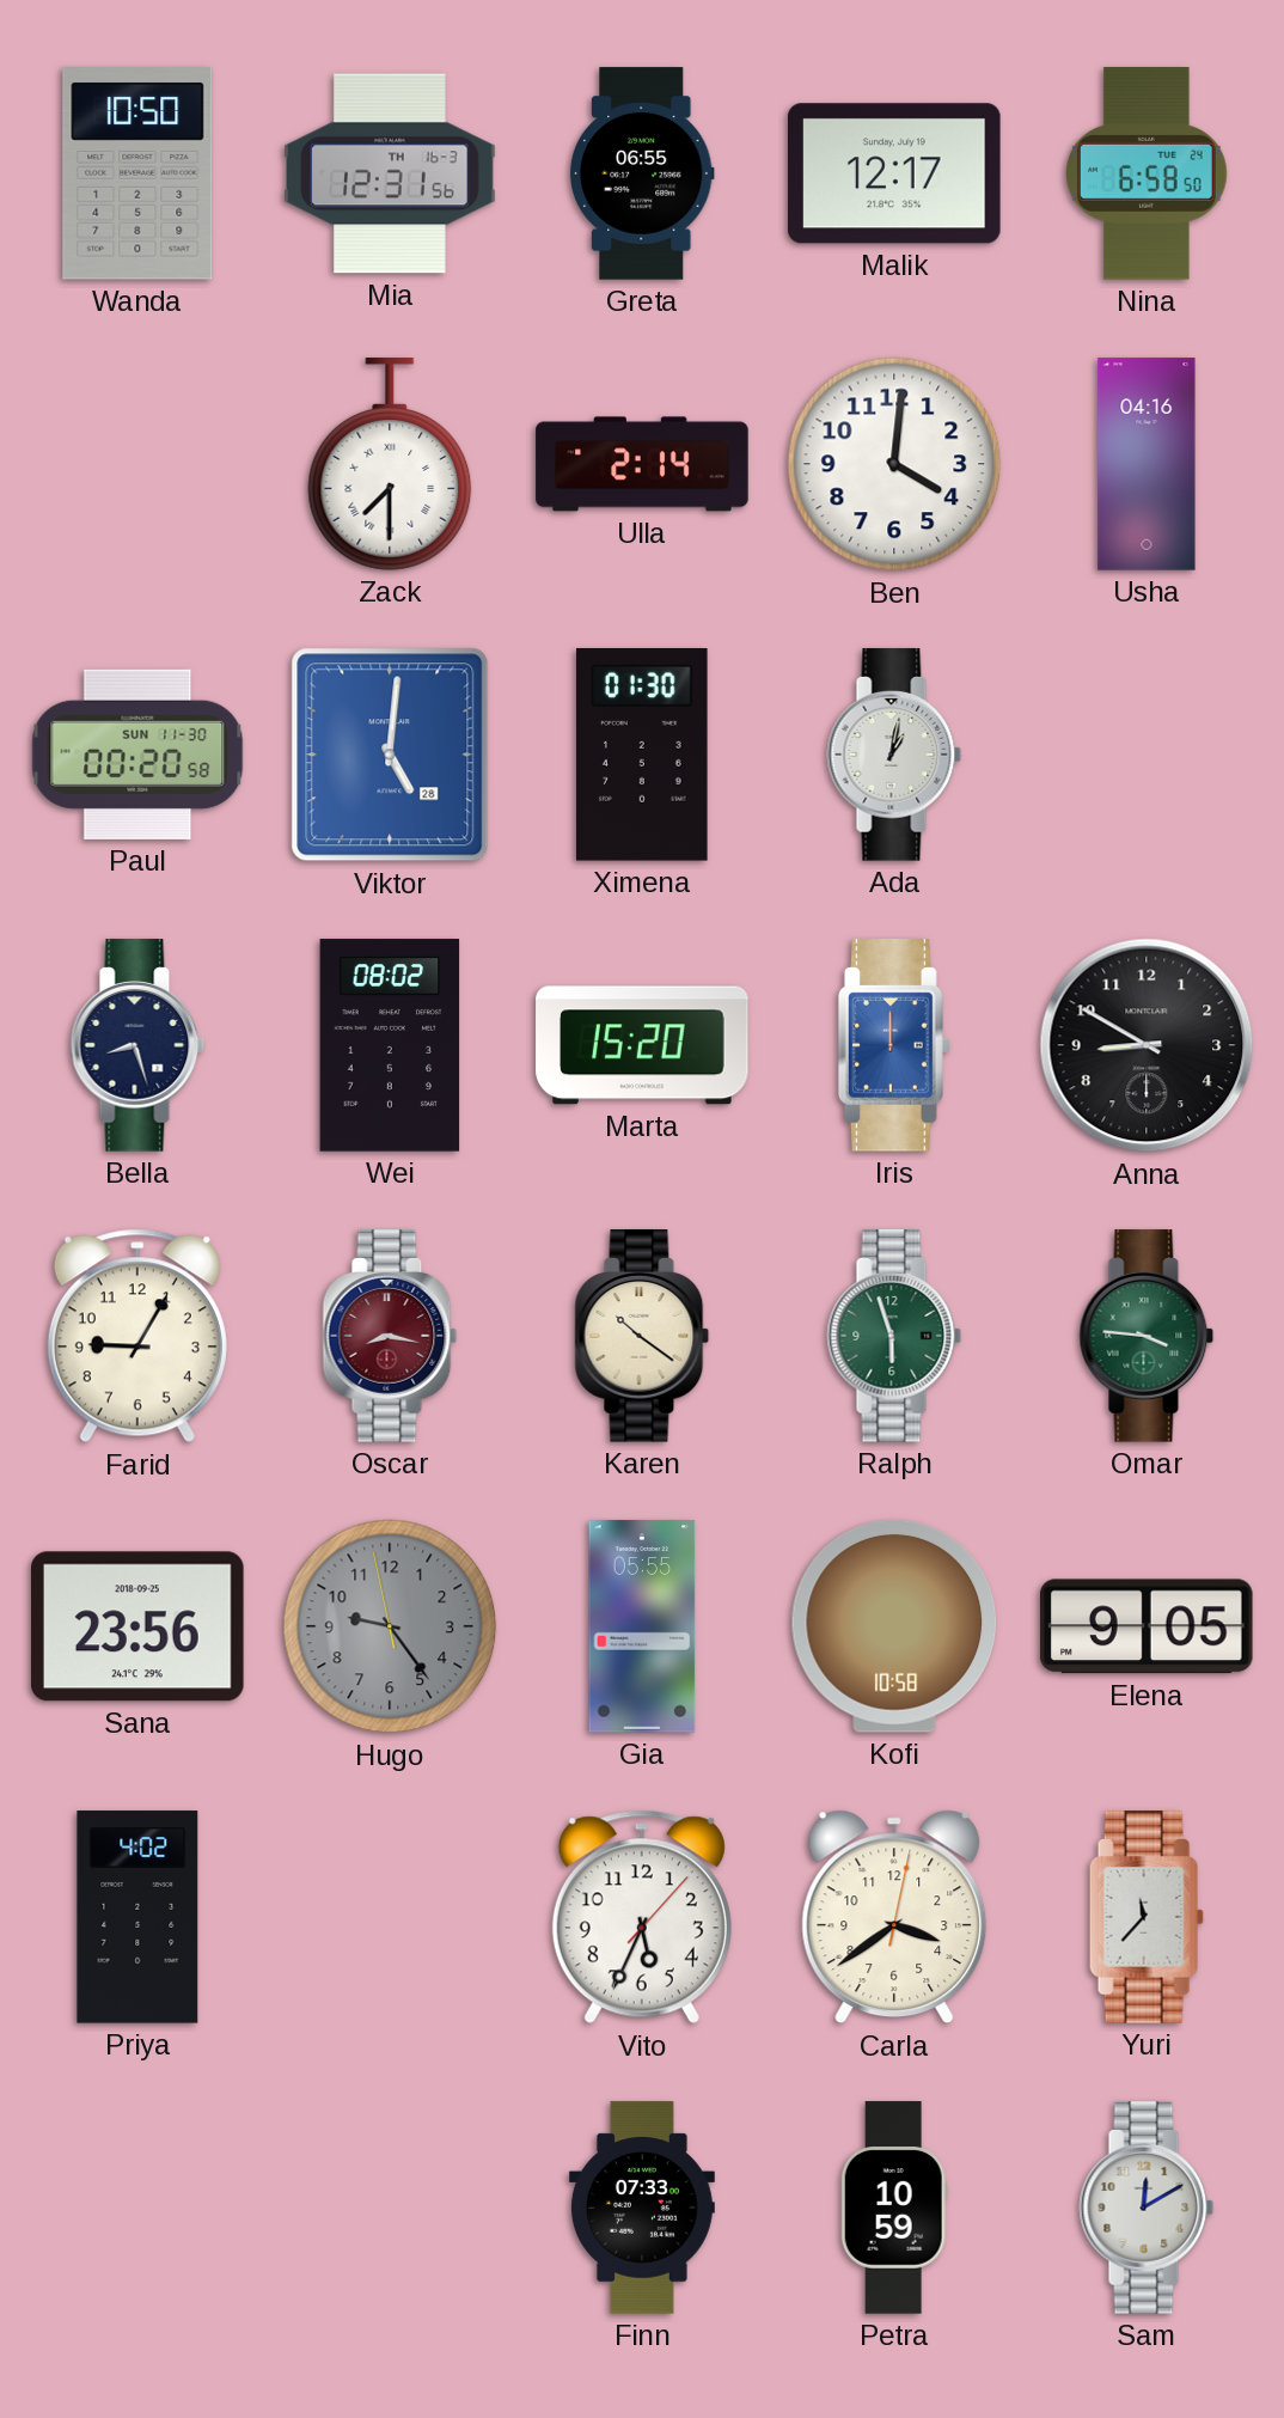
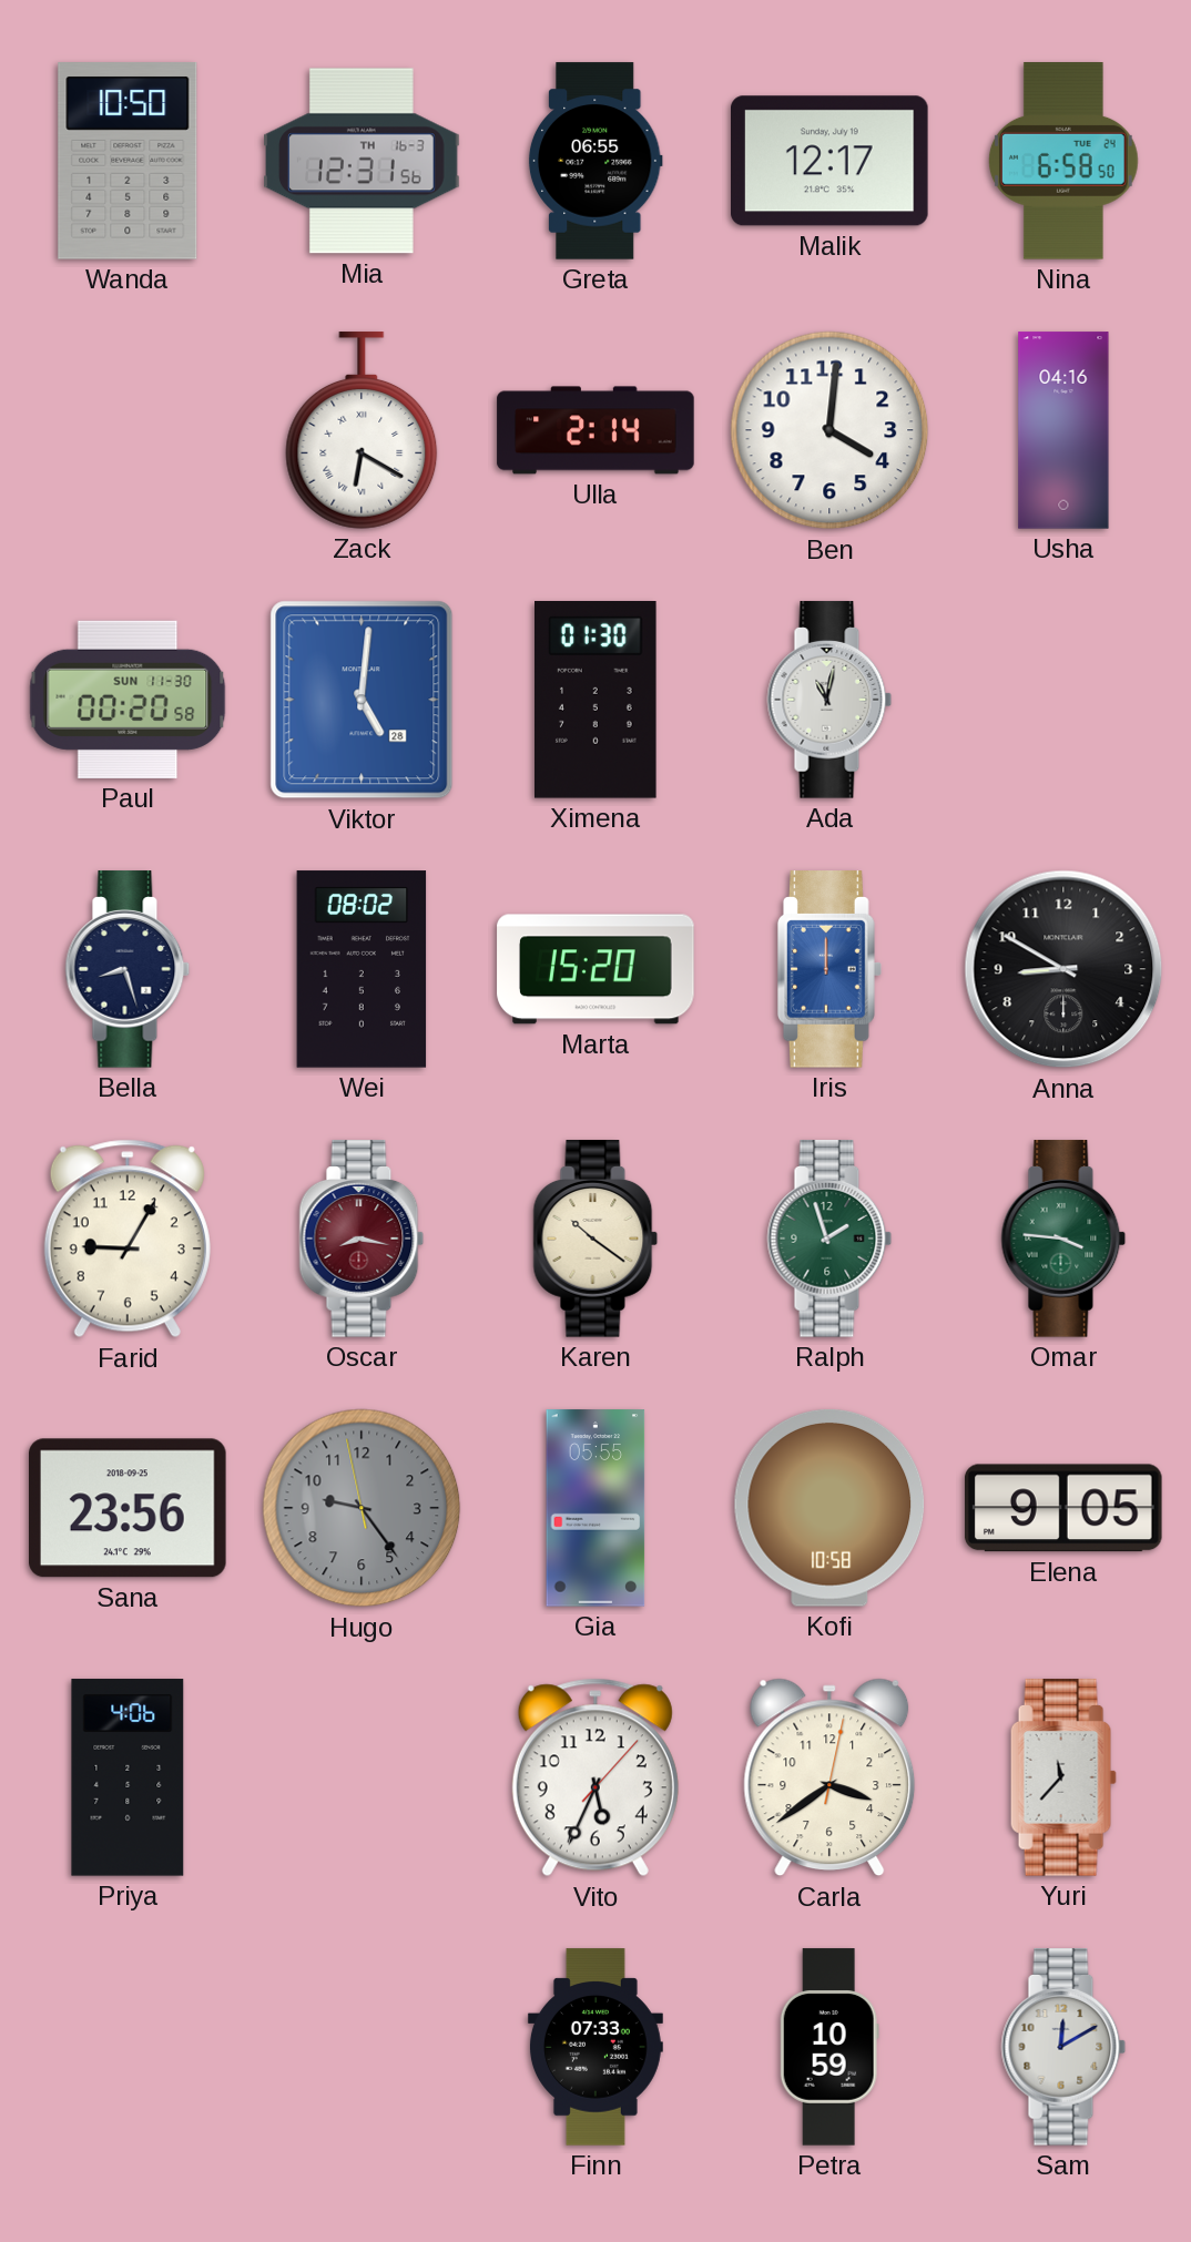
Zack: 7:30 -> 6:20 (362, 430)
Ada: 1:02 -> 11:02 (829, 700)
Ralph: 5:57 -> 1:57 (829, 1239)
Priya: 4:02 -> 4:06 (128, 1777)
